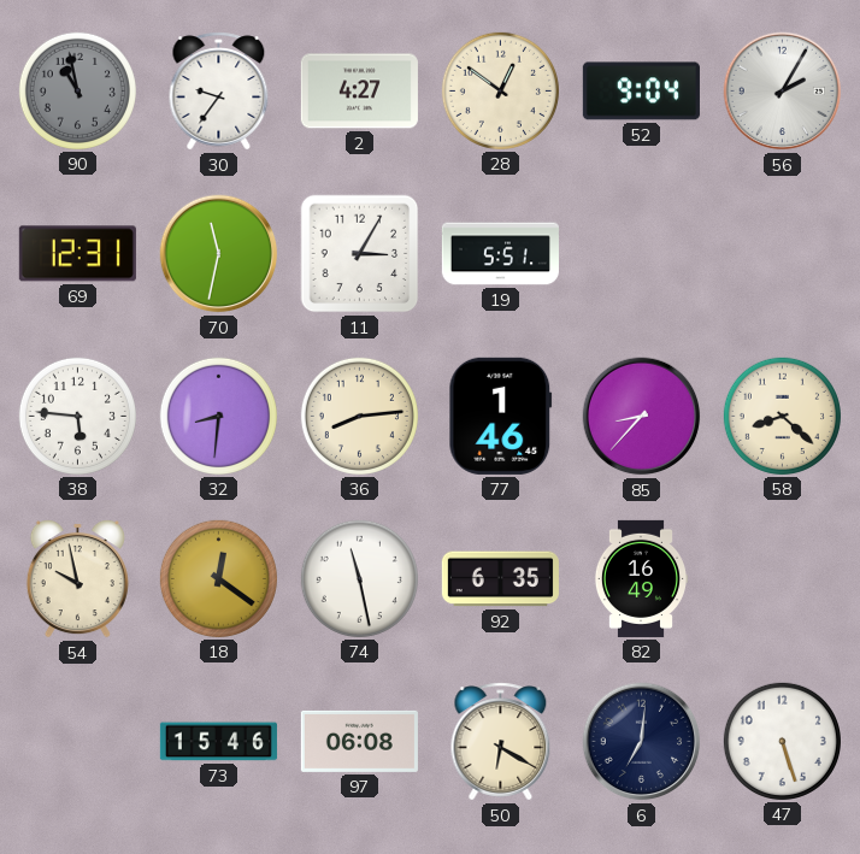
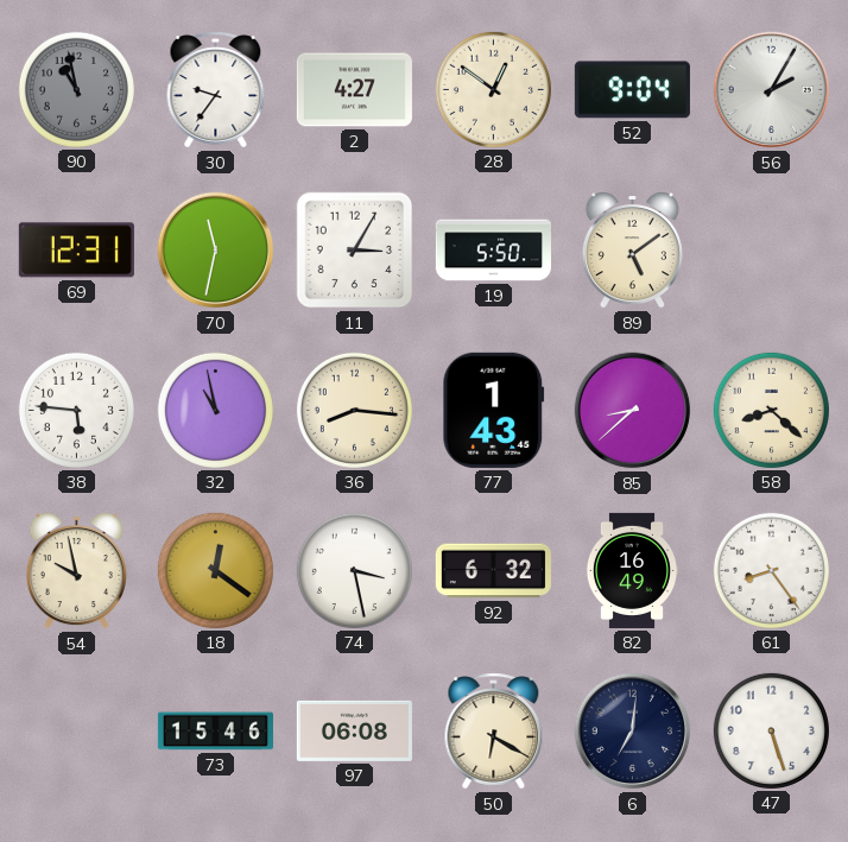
19: 5:51 -> 5:50 (493, 251)
89: none -> 5:09 (632, 249)
32: 8:31 -> 10:58 (215, 410)
36: 8:14 -> 8:16 (354, 410)
77: 1:46 -> 1:43 (494, 410)
85: 8:37 -> 8:38 (633, 411)
74: 11:28 -> 3:28 (354, 570)
92: 6:35 -> 6:32 (493, 571)
61: none -> 8:24 (771, 570)
